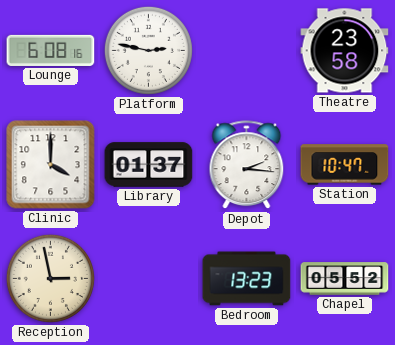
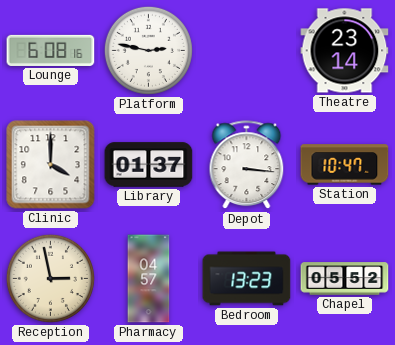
Theatre: 23:58 -> 23:14 (345, 51)
Depot: 2:16 -> 3:16 (247, 165)
Pharmacy: none -> 04:57 (149, 279)
